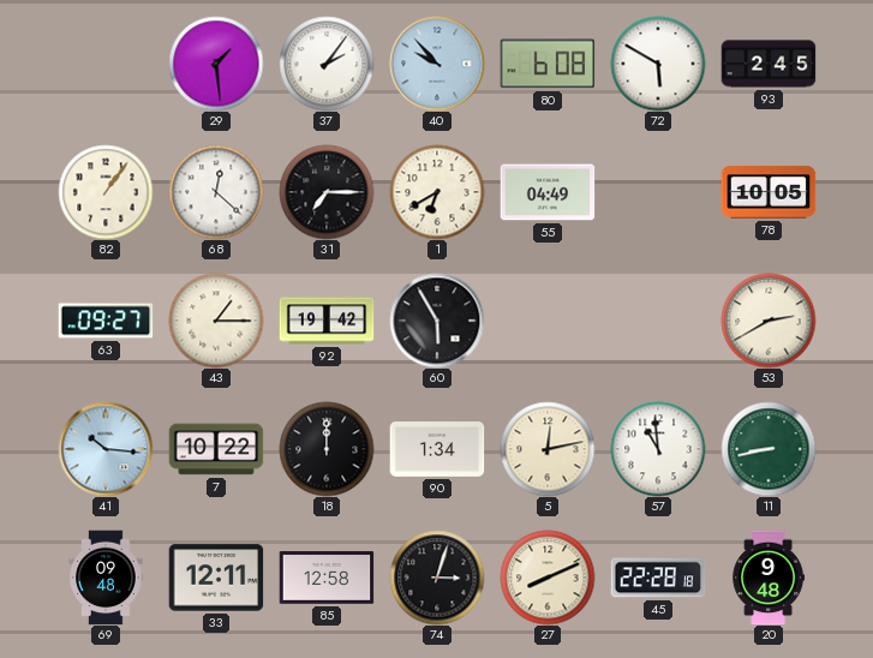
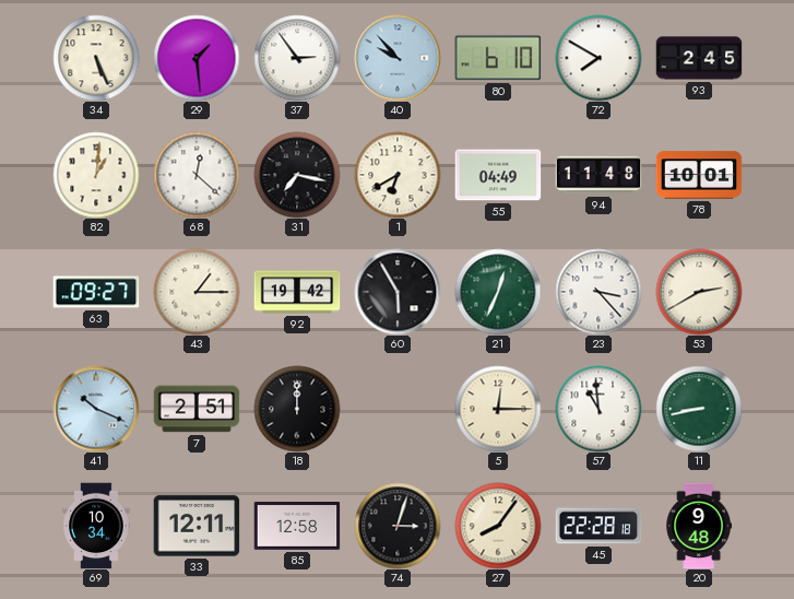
34: none -> 5:26 (96, 58)
37: 2:06 -> 2:54 (297, 58)
80: 6:08 -> 6:10 (498, 58)
72: 5:50 -> 7:50 (599, 58)
82: 1:06 -> 1:01 (96, 175)
31: 7:15 -> 7:17 (297, 175)
94: none -> 11:48 (599, 175)
78: 10:05 -> 10:01 (699, 175)
21: none -> 12:34 (498, 292)
23: none -> 3:23 (599, 292)
41: 10:16 -> 10:19 (96, 409)
7: 10:22 -> 2:51 (197, 409)
90: 1:34 -> none (437, 450)
5: 12:13 -> 12:15 (498, 409)
69: 09:48 -> 10:34 (96, 526)
27: 8:11 -> 8:06 (498, 526)
